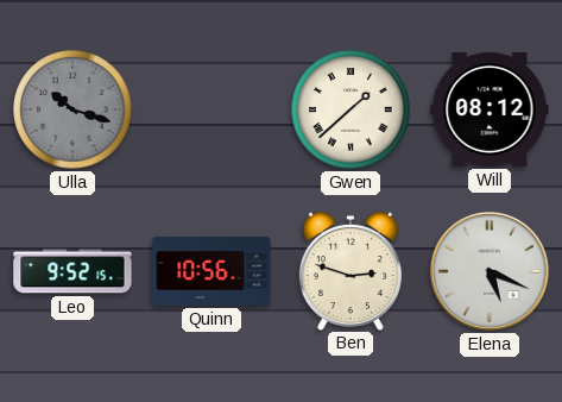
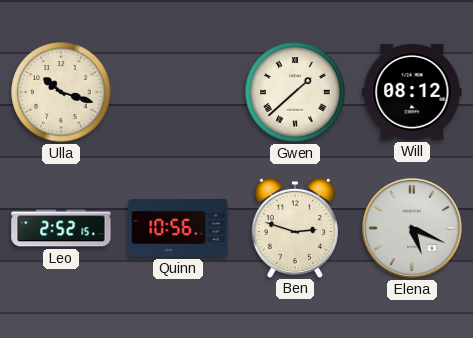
Ulla dial: grey -> cream (61, 92)
Leo: 9:52 -> 2:52 (61, 228)
